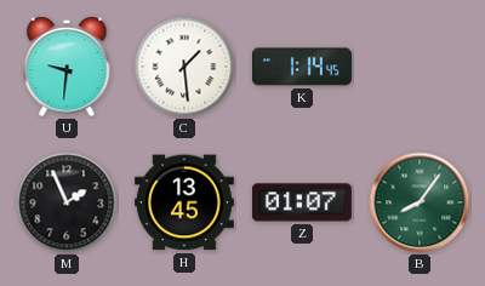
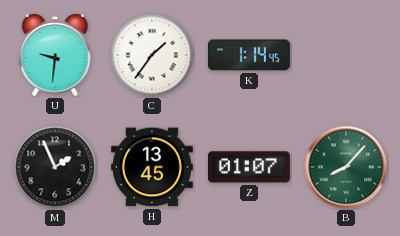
C: 1:29 -> 1:36 (152, 55)
B: 8:06 -> 8:07 (346, 167)
